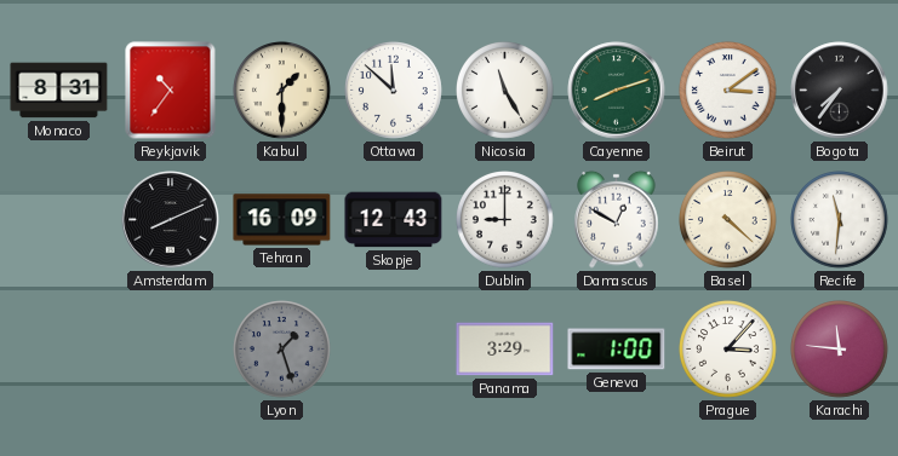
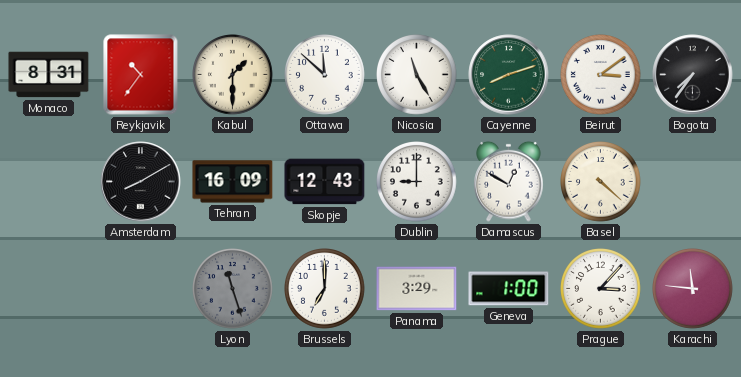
Amsterdam: 8:11 -> 8:10 (141, 182)
Recife: 11:31 -> none (840, 220)
Lyon: 1:27 -> 11:27 (233, 289)
Brussels: none -> 7:00 (325, 289)
